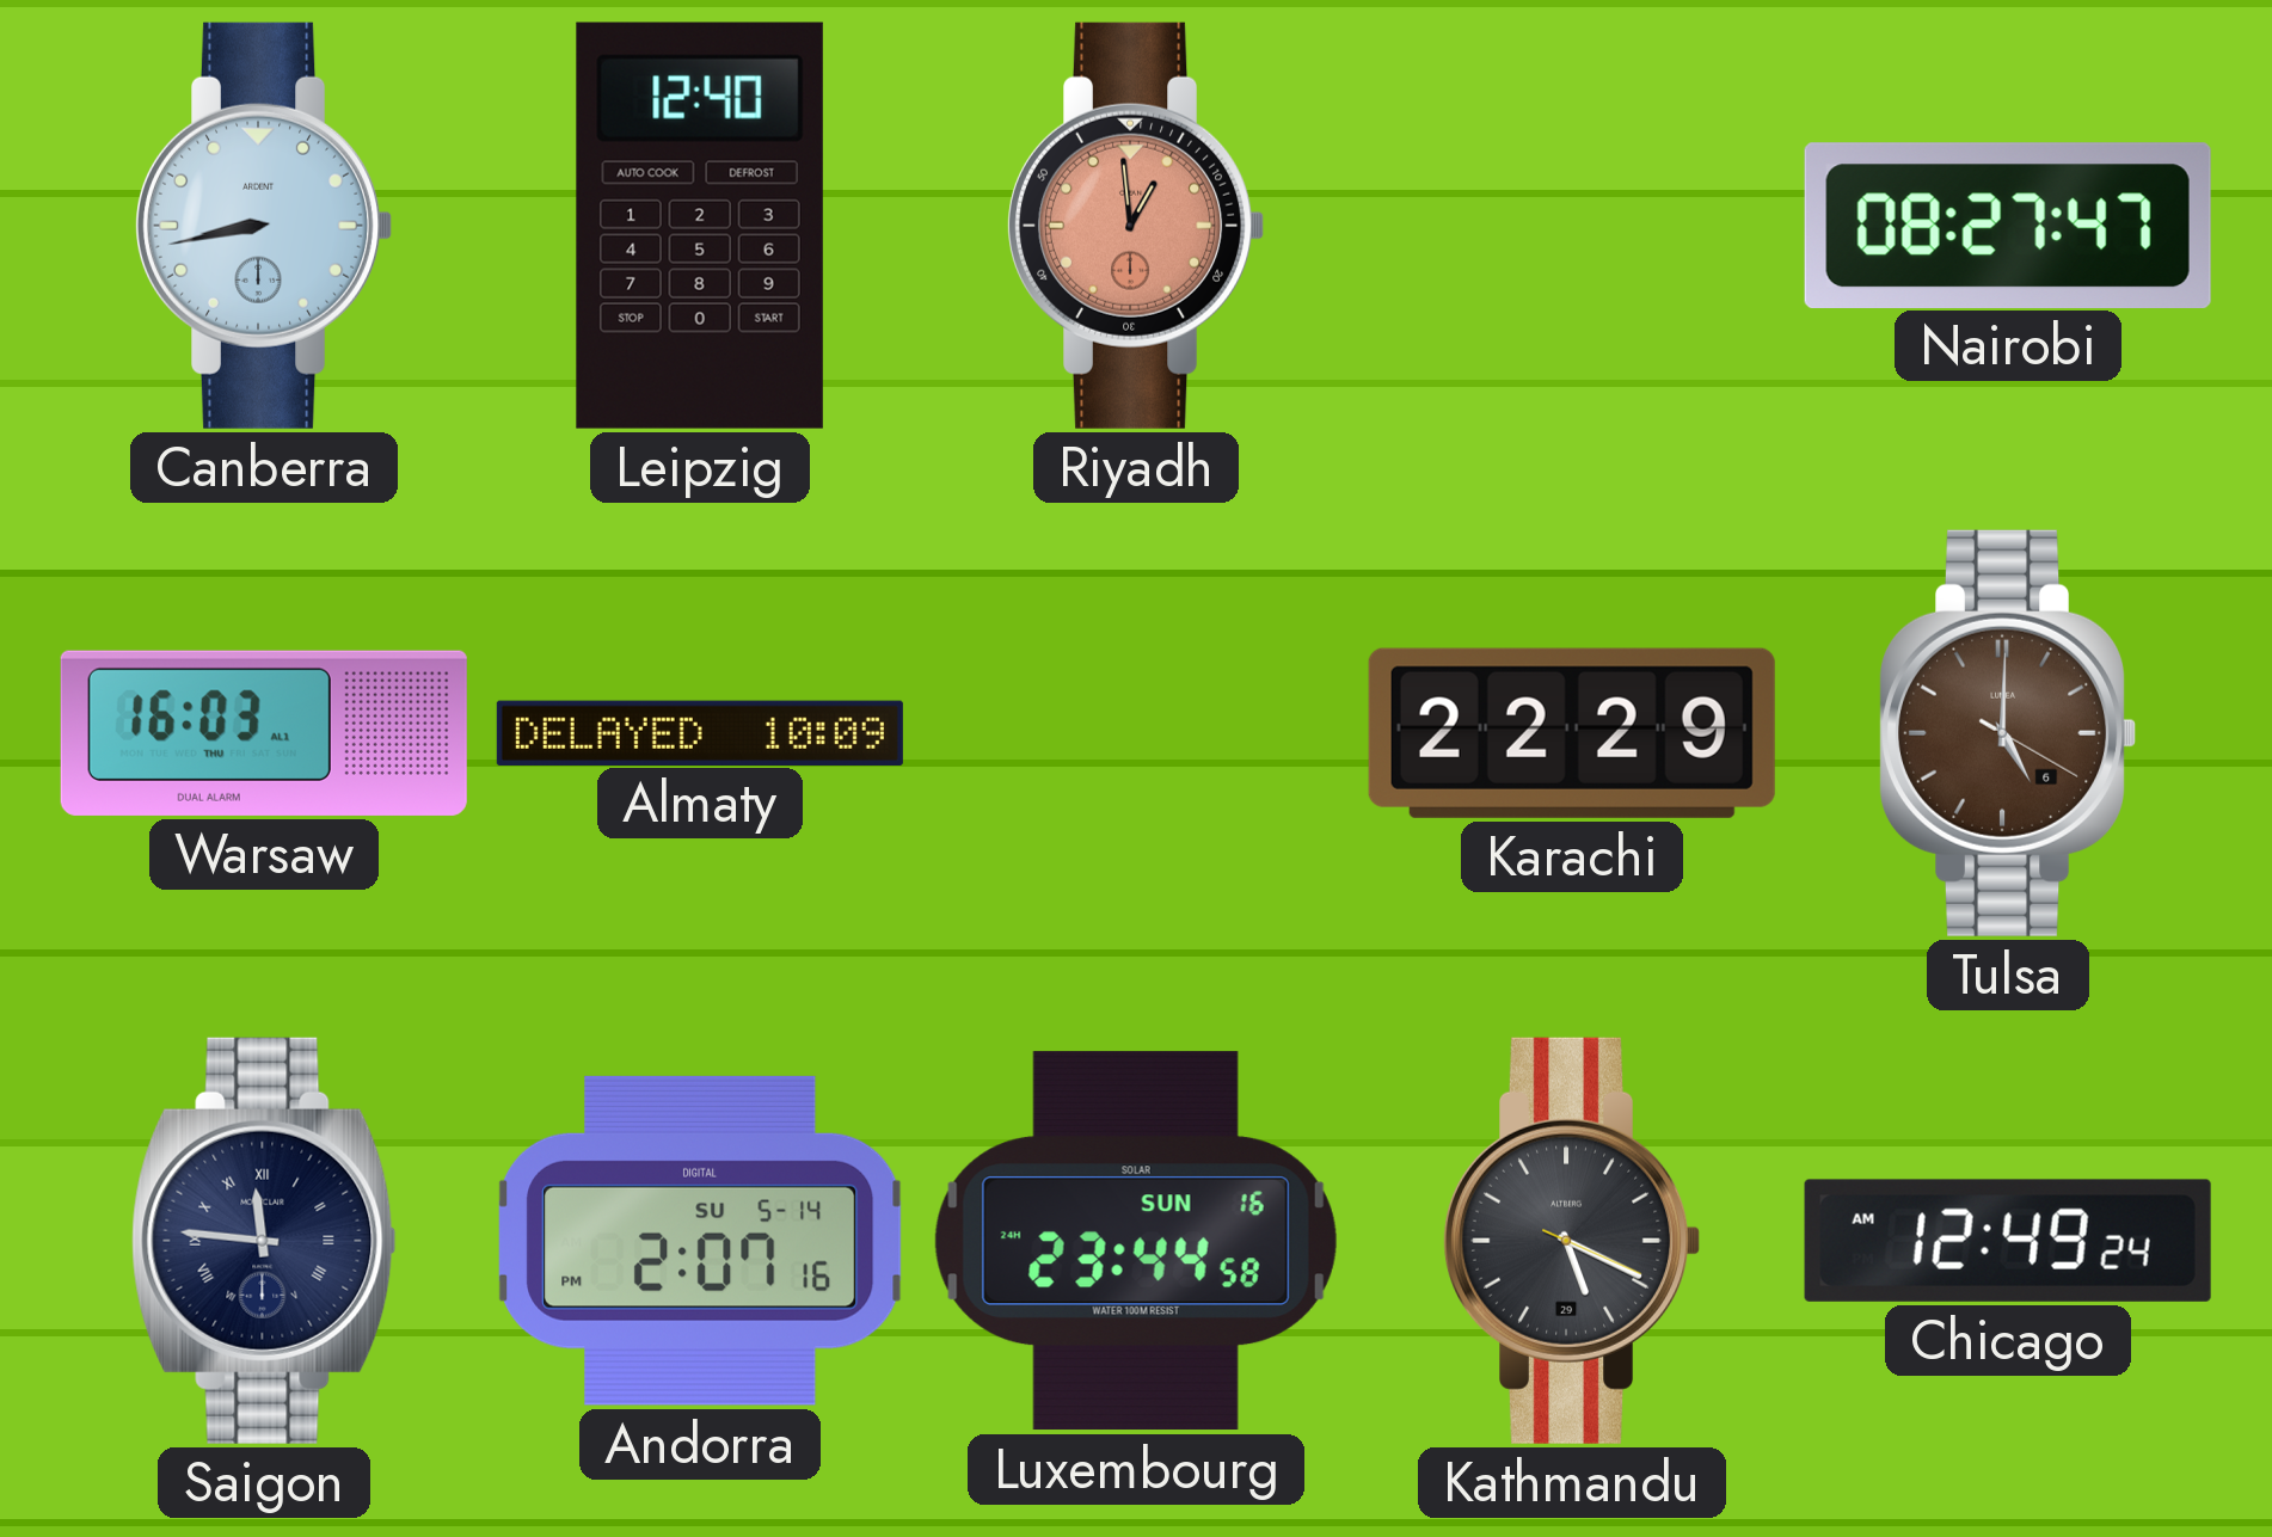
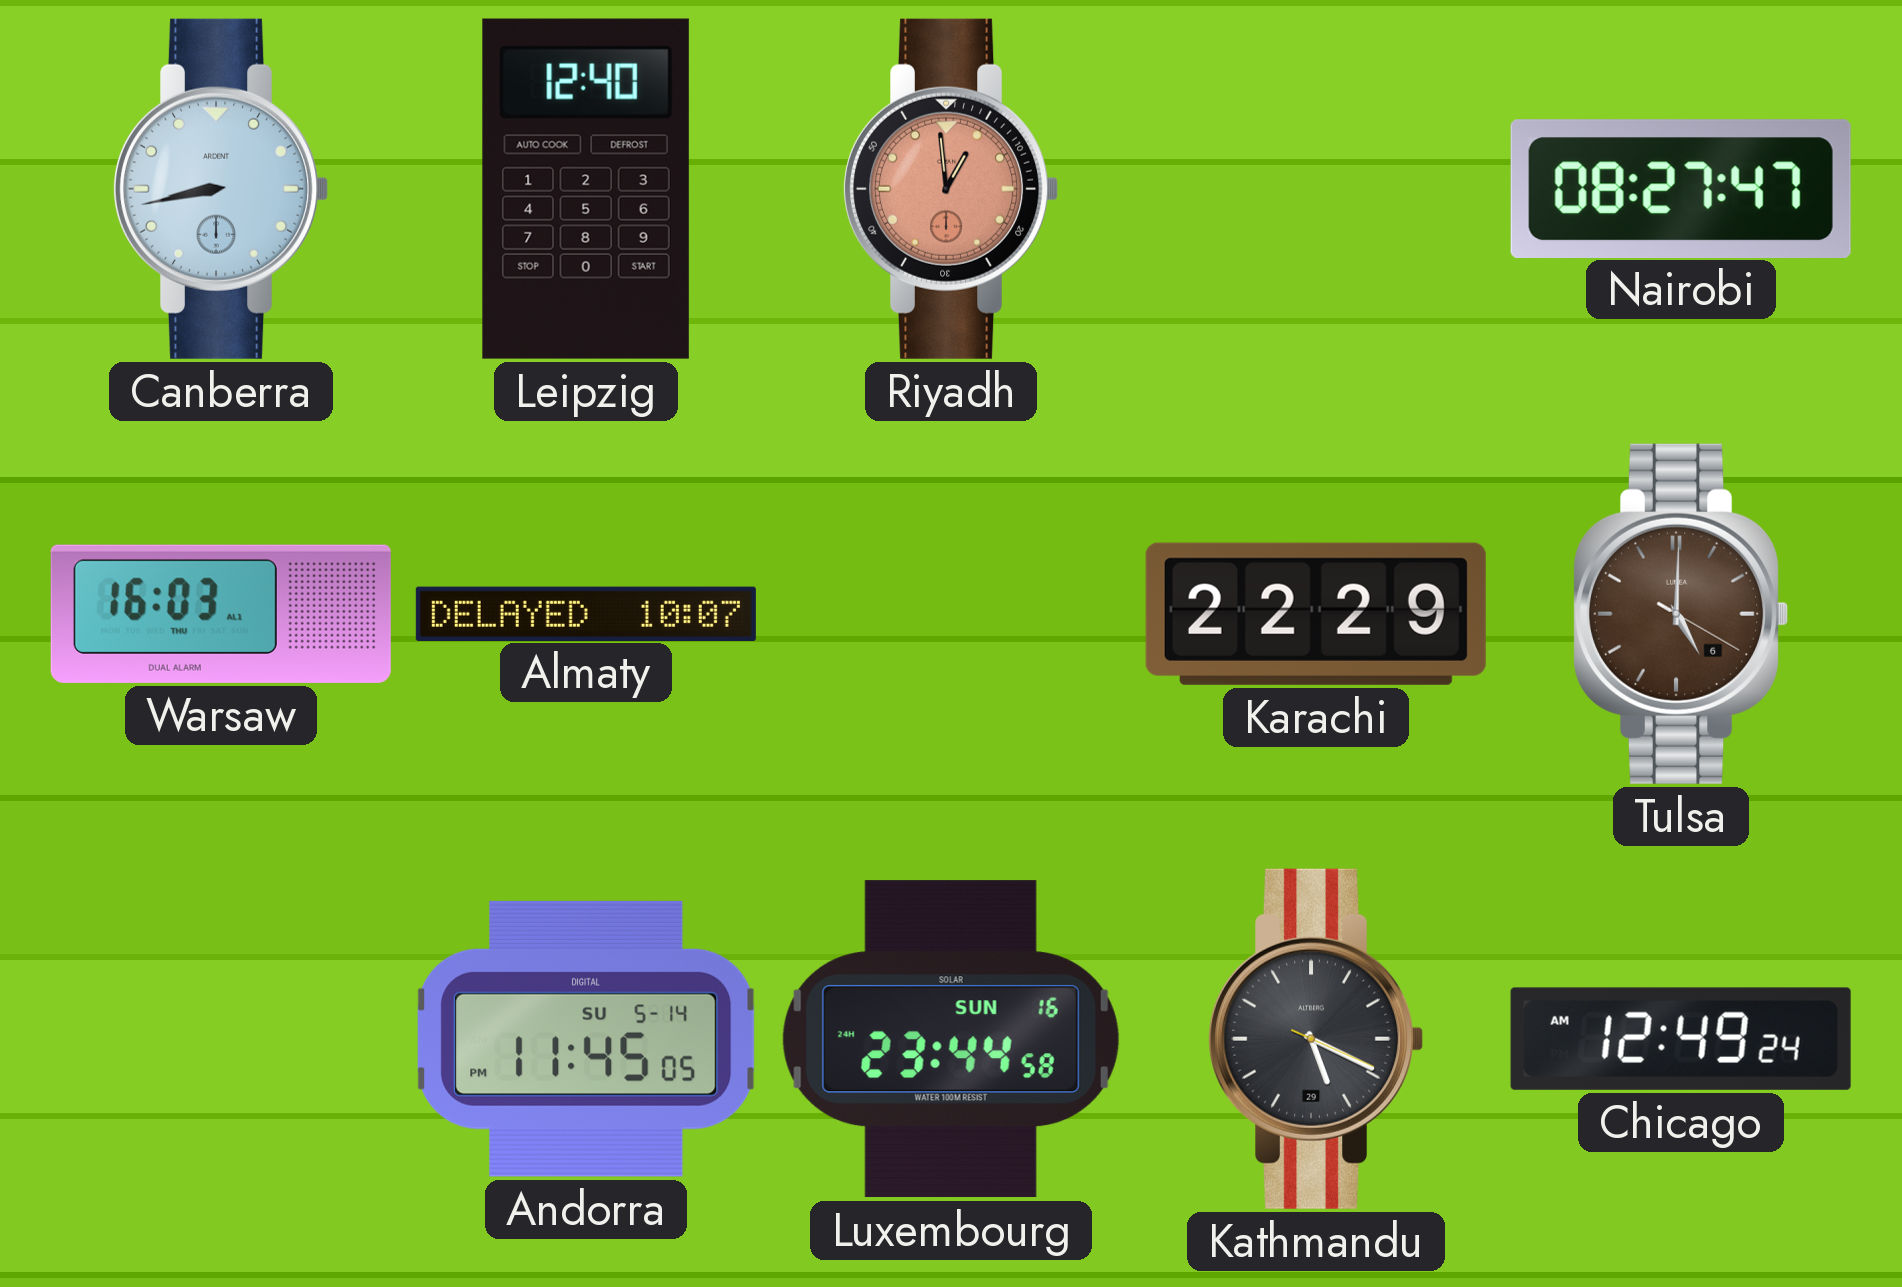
Almaty: 10:09 -> 10:07 (586, 613)
Saigon: 11:46 -> none (264, 1241)
Andorra: 2:07 -> 11:45 (586, 1039)
